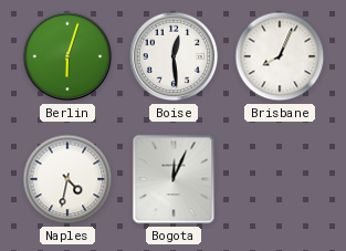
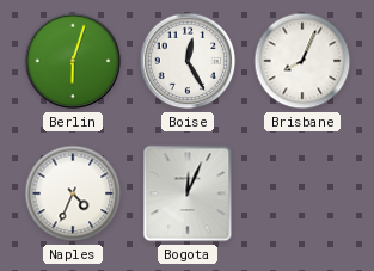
Boise: 12:29 -> 12:25 (188, 61)
Naples: 4:32 -> 4:34 (73, 193)
